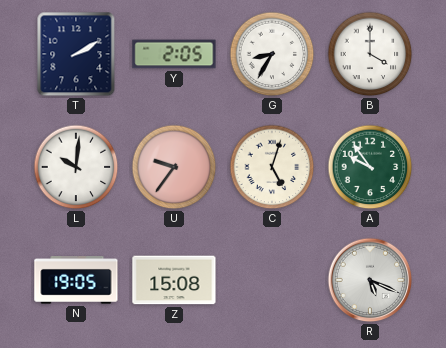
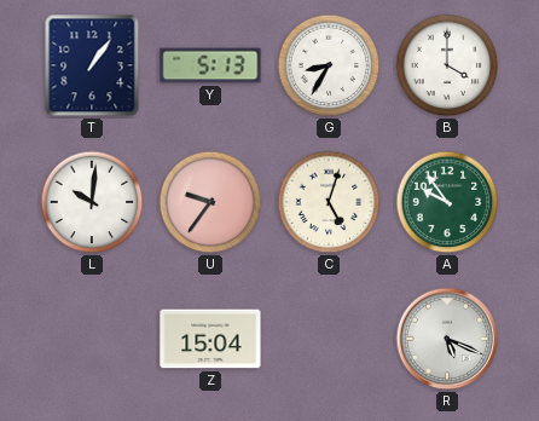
T: 2:10 -> 1:06 (92, 65)
Y: 2:05 -> 5:13 (210, 65)
N: 19:05 -> none (76, 281)
Z: 15:08 -> 15:04 (210, 339)
